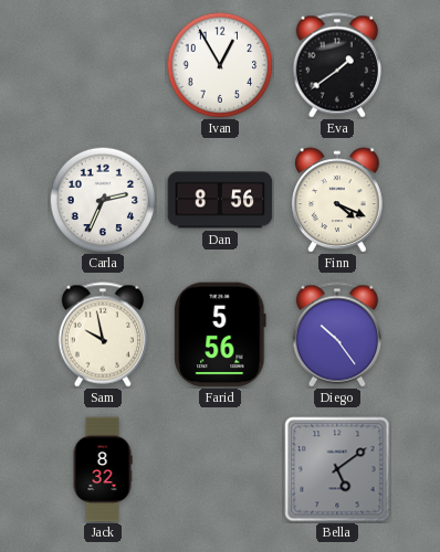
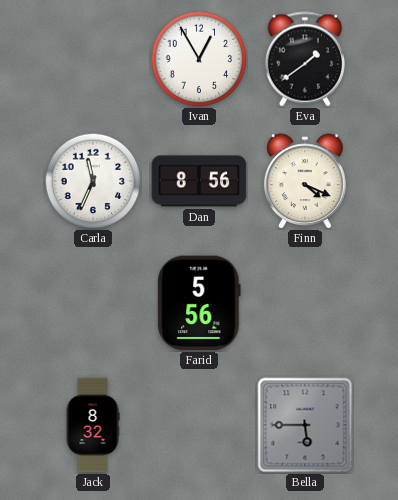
Carla: 2:34 -> 11:34 (93, 181)
Sam: 9:58 -> none (102, 335)
Diego: 10:24 -> none (336, 335)
Bella: 5:09 -> 5:45 (305, 425)
